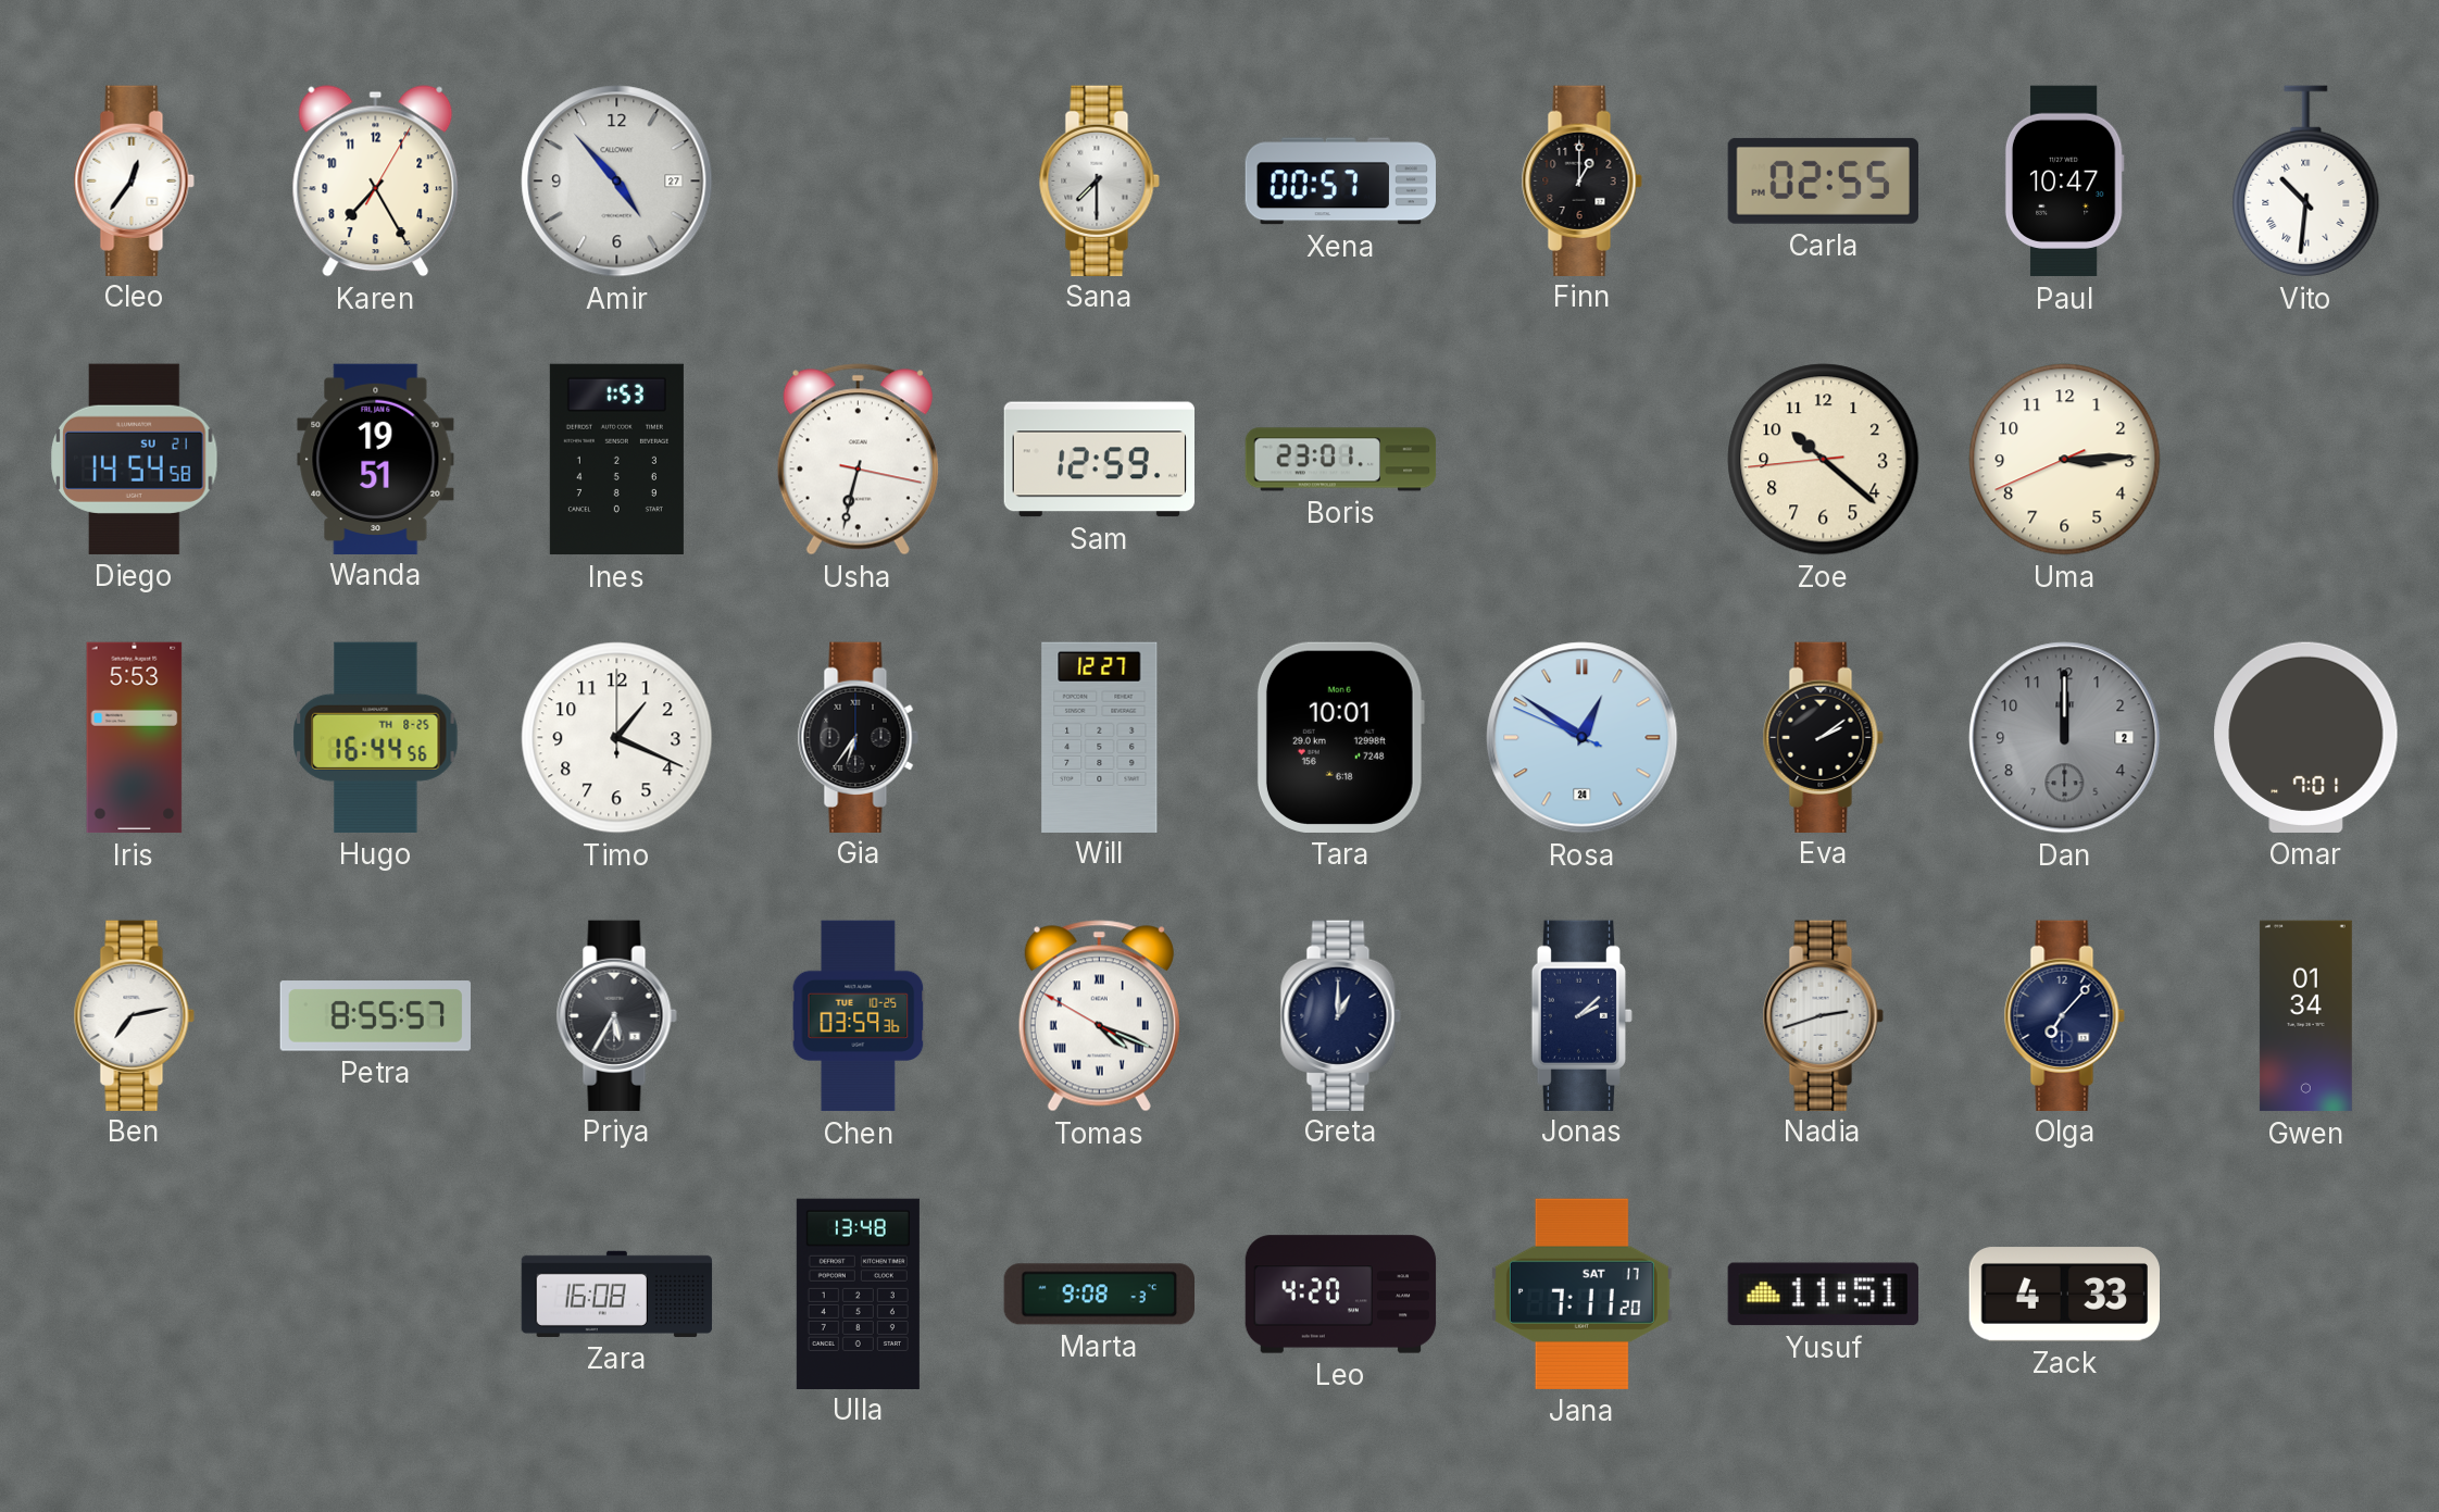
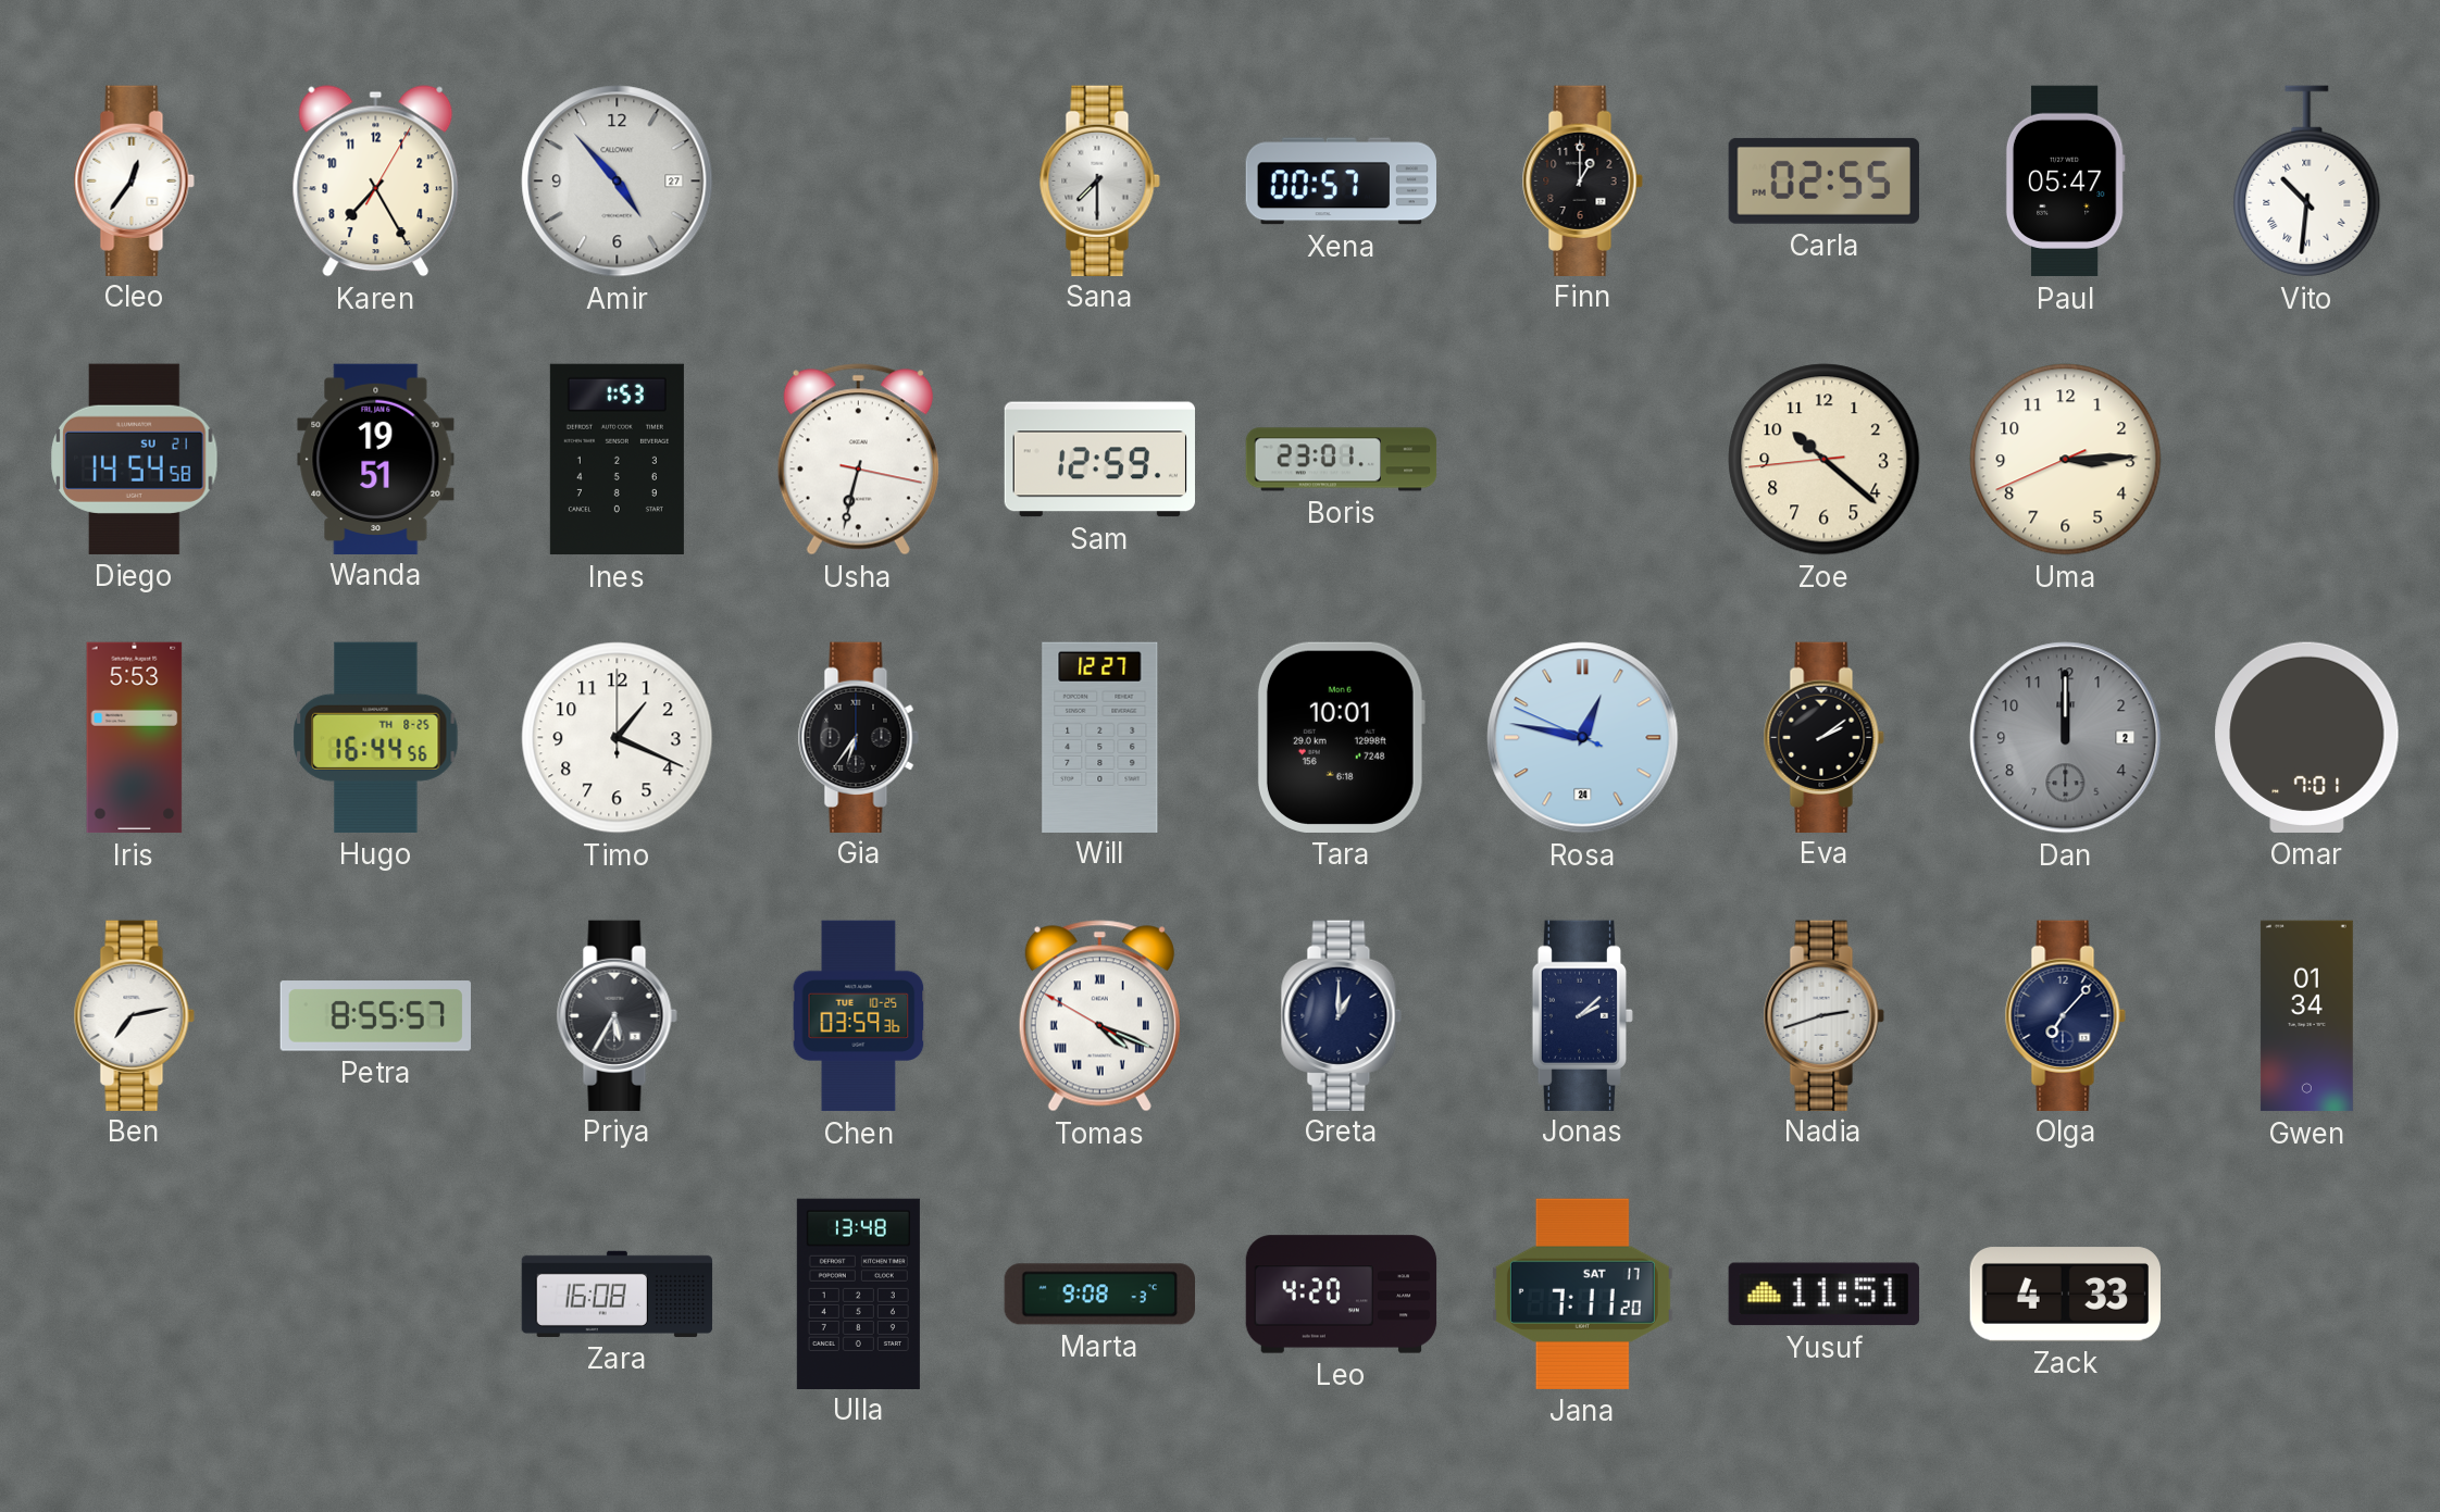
Paul: 10:47 -> 05:47 (2065, 182)
Rosa: 12:50 -> 12:46 (1583, 738)
